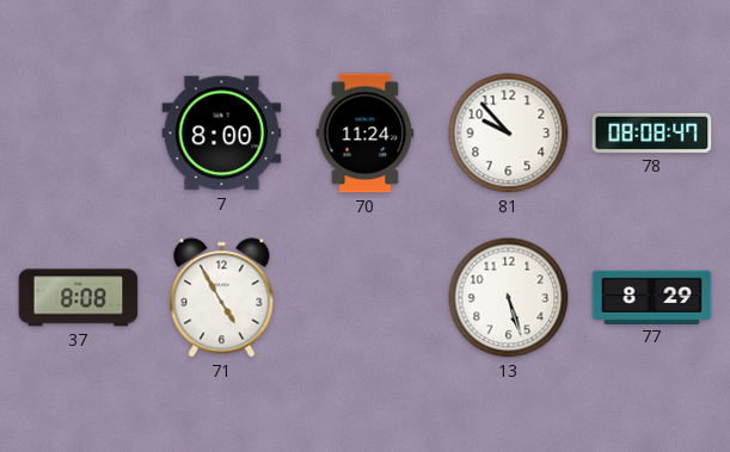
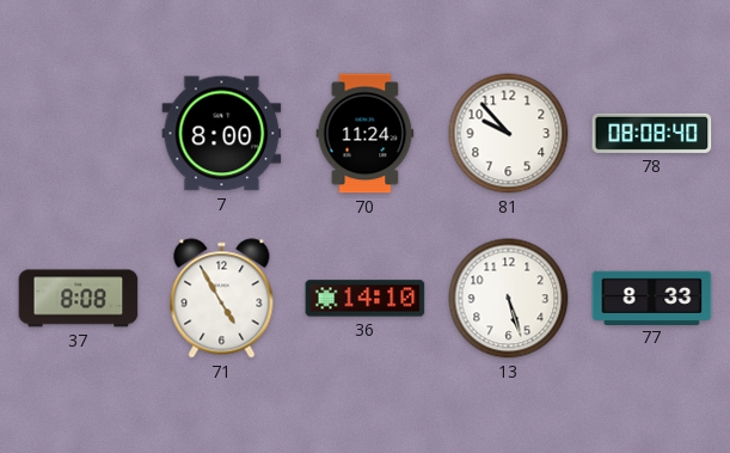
78: 08:08:47 -> 08:08:40 (652, 133)
36: none -> 14:10 (366, 299)
77: 8:29 -> 8:33 (652, 298)
